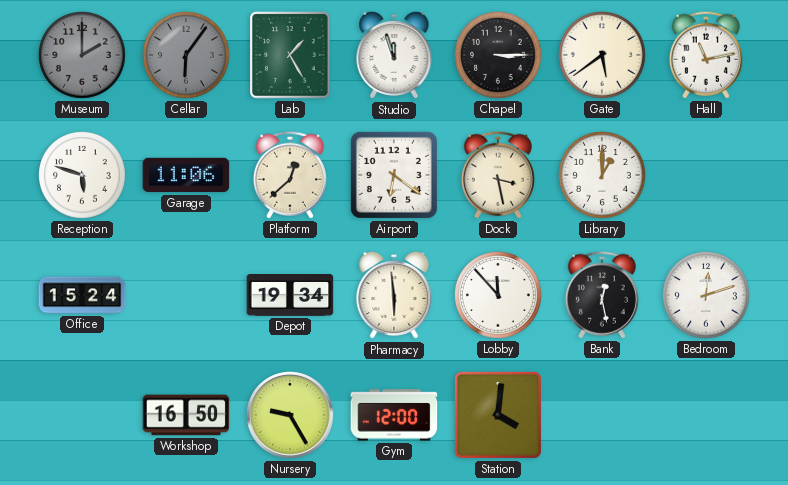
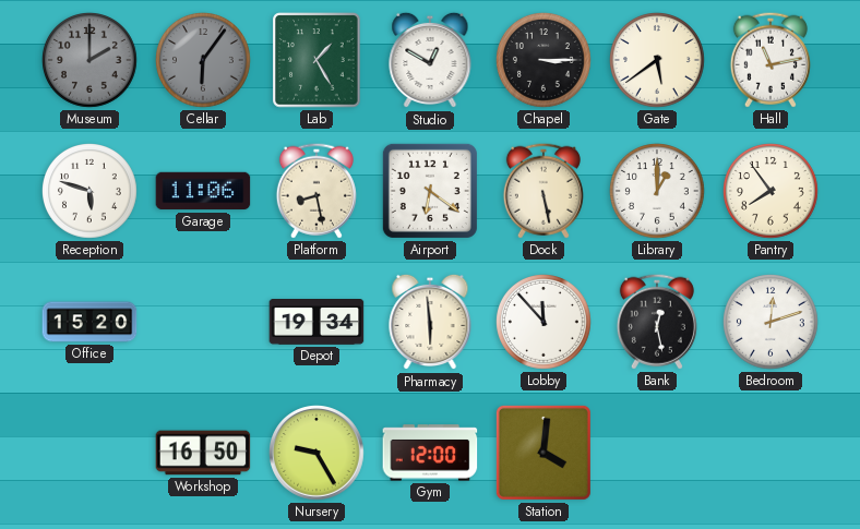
Studio: 11:57 -> 12:50 (430, 60)
Platform: 12:38 -> 8:28 (316, 191)
Dock: 3:28 -> 5:28 (544, 191)
Pantry: none -> 7:54 (772, 192)
Office: 15:24 -> 15:20 (89, 322)
